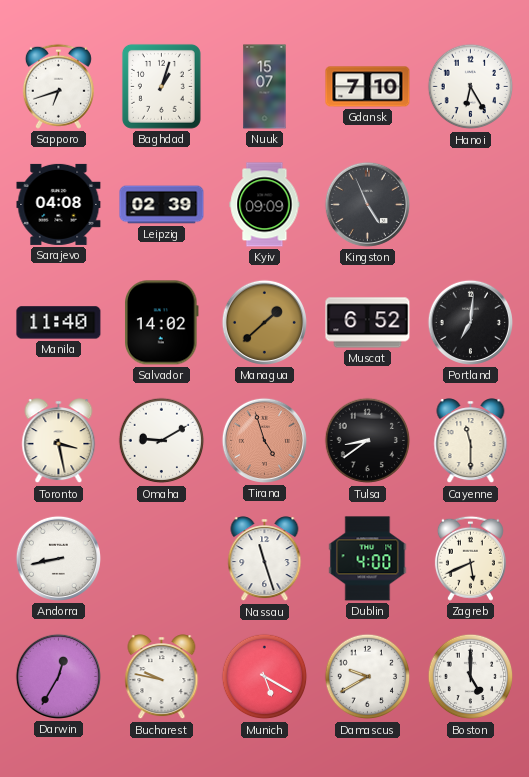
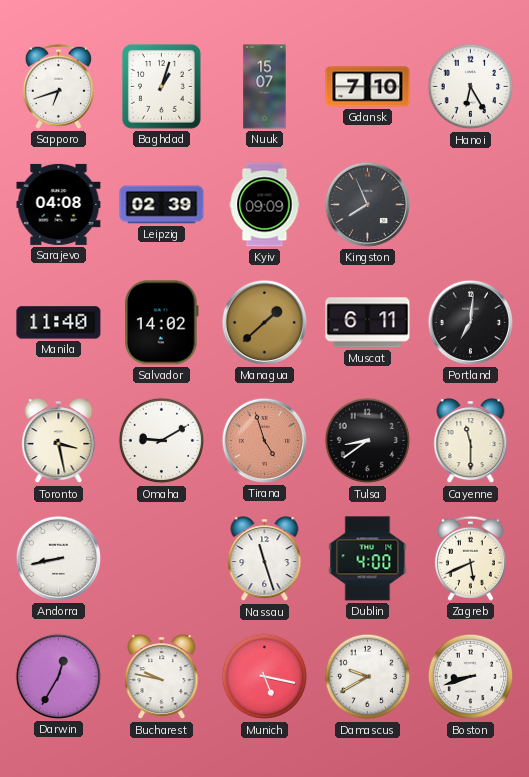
Kingston: 4:56 -> 7:56 (367, 204)
Muscat: 6:52 -> 6:11 (368, 323)
Munich: 5:20 -> 5:17 (265, 677)
Boston: 5:00 -> 8:42 (471, 677)
